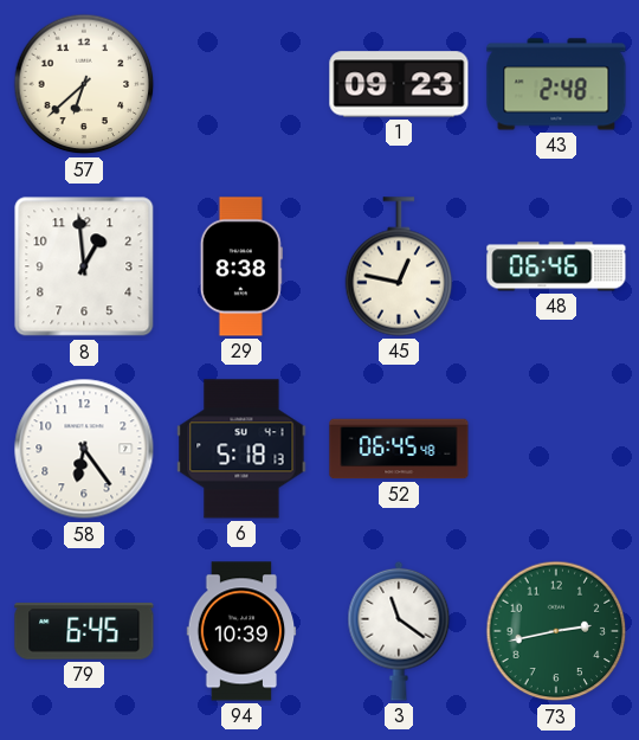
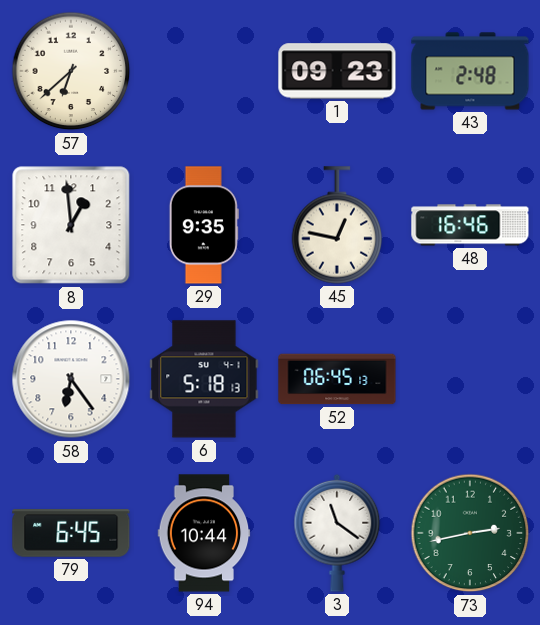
29: 8:38 -> 9:35 (204, 225)
48: 06:46 -> 16:46 (470, 225)
52: 06:45:48 -> 06:45:13 (337, 379)
94: 10:39 -> 10:44 (204, 533)
